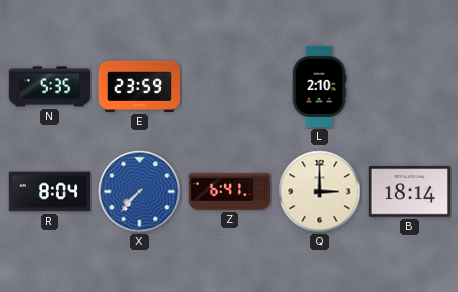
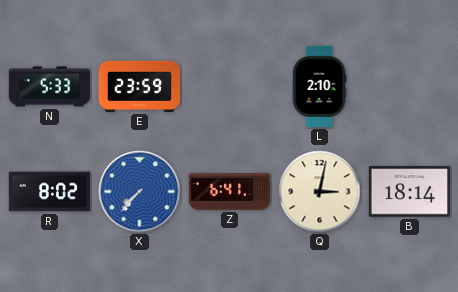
N: 5:35 -> 5:33 (50, 87)
R: 8:04 -> 8:02 (50, 192)
Q: 3:00 -> 3:02 (320, 192)
